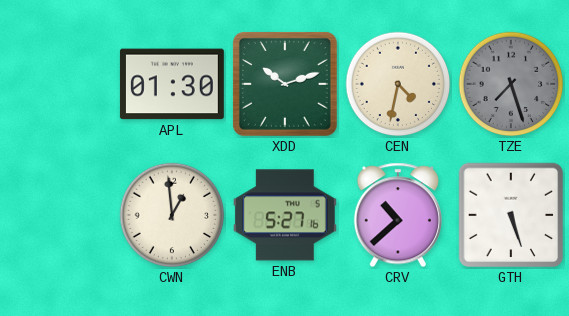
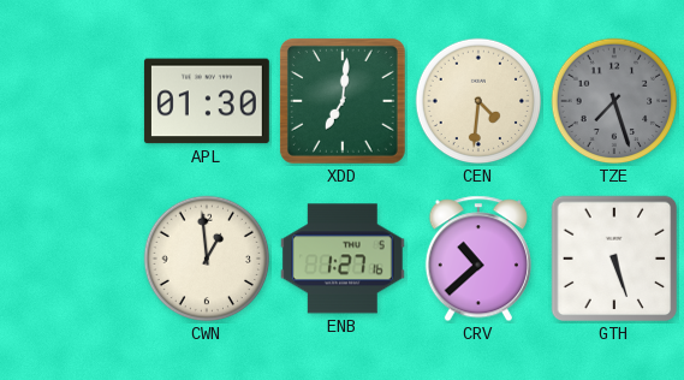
XDD: 10:12 -> 7:01 (343, 101)
CEN: 4:32 -> 4:31 (478, 101)
ENB: 5:27 -> 1:27 (343, 259)
